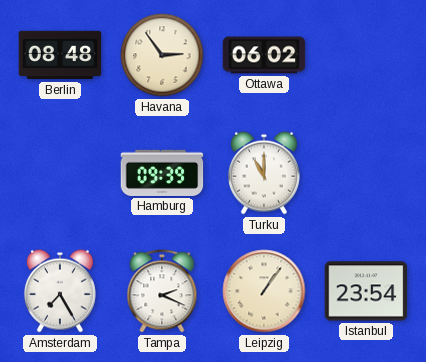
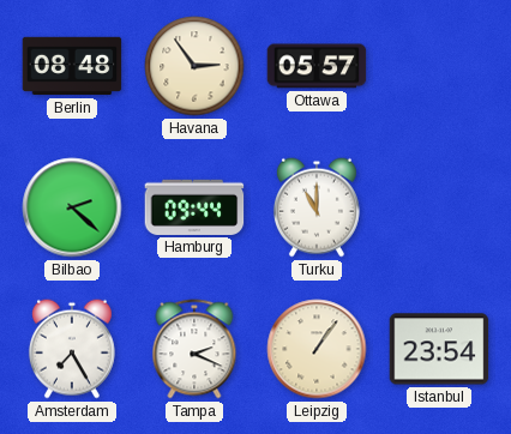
Ottawa: 06:02 -> 05:57 (317, 66)
Bilbao: none -> 2:22 (72, 207)
Hamburg: 09:39 -> 09:44 (194, 207)
